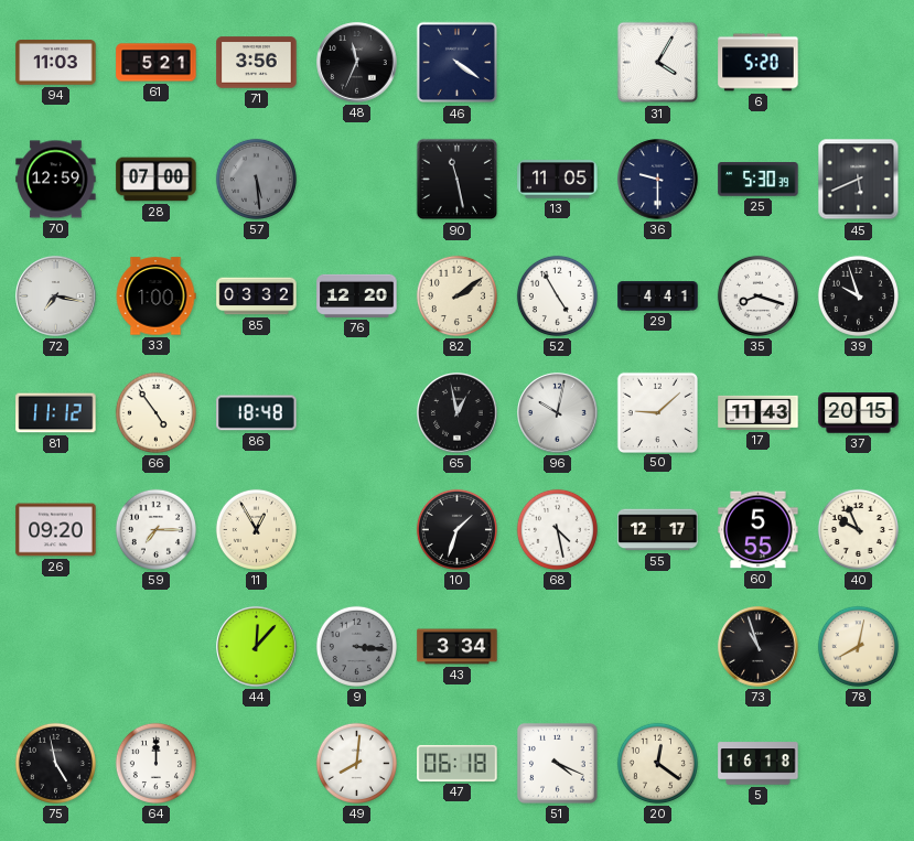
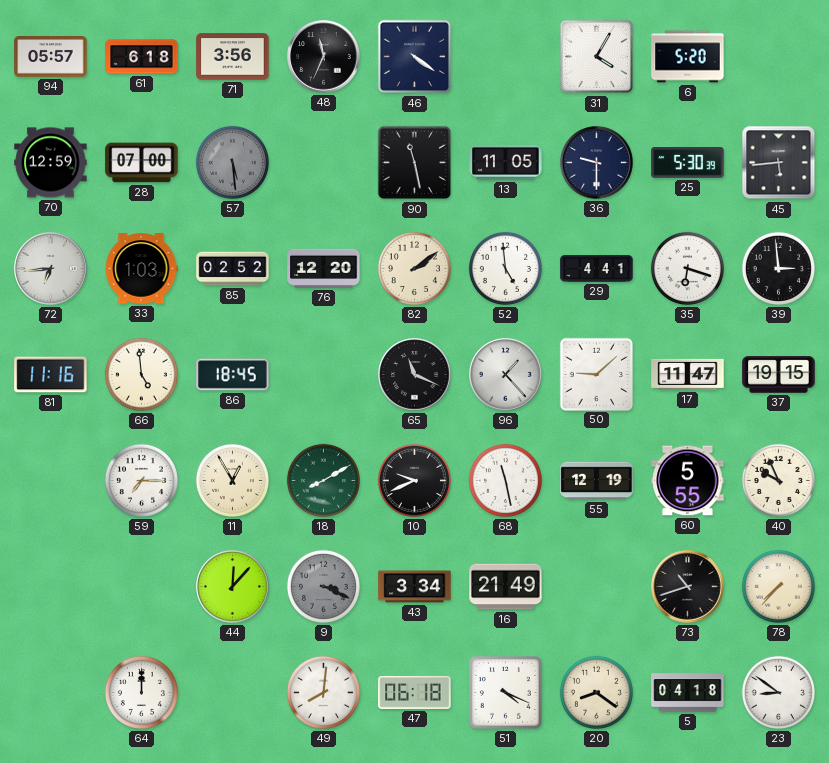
94: 11:03 -> 05:57 (51, 57)
61: 5:21 -> 6:18 (142, 57)
45: 5:41 -> 5:44 (779, 163)
72: 7:17 -> 6:44 (51, 269)
33: 1:00 -> 1:03 (141, 269)
85: 03:32 -> 02:52 (233, 269)
52: 4:55 -> 4:59 (505, 268)
35: 8:18 -> 6:18 (687, 268)
39: 9:57 -> 2:59 (778, 268)
81: 11:12 -> 11:16 (51, 375)
66: 4:54 -> 4:59 (141, 374)
86: 18:48 -> 18:45 (233, 375)
65: 12:58 -> 11:19 (415, 375)
96: 10:02 -> 1:23 (506, 375)
17: 11:43 -> 11:47 (688, 374)
37: 20:15 -> 19:15 (779, 375)
26: 09:20 -> none (56, 530)
18: none -> 8:10 (323, 480)
10: 1:33 -> 9:41 (414, 480)
68: 4:28 -> 11:28 (505, 480)
55: 12:17 -> 12:19 (597, 481)
9: 3:16 -> 3:19 (323, 586)
16: none -> 21:49 (506, 587)
73: 10:57 -> 10:42 (688, 587)
78: 8:02 -> 7:37 (778, 586)
75: 4:58 -> none (55, 763)
20: 12:21 -> 8:21 (596, 692)
5: 16:18 -> 04:18 (688, 693)
23: none -> 8:51 (778, 692)
